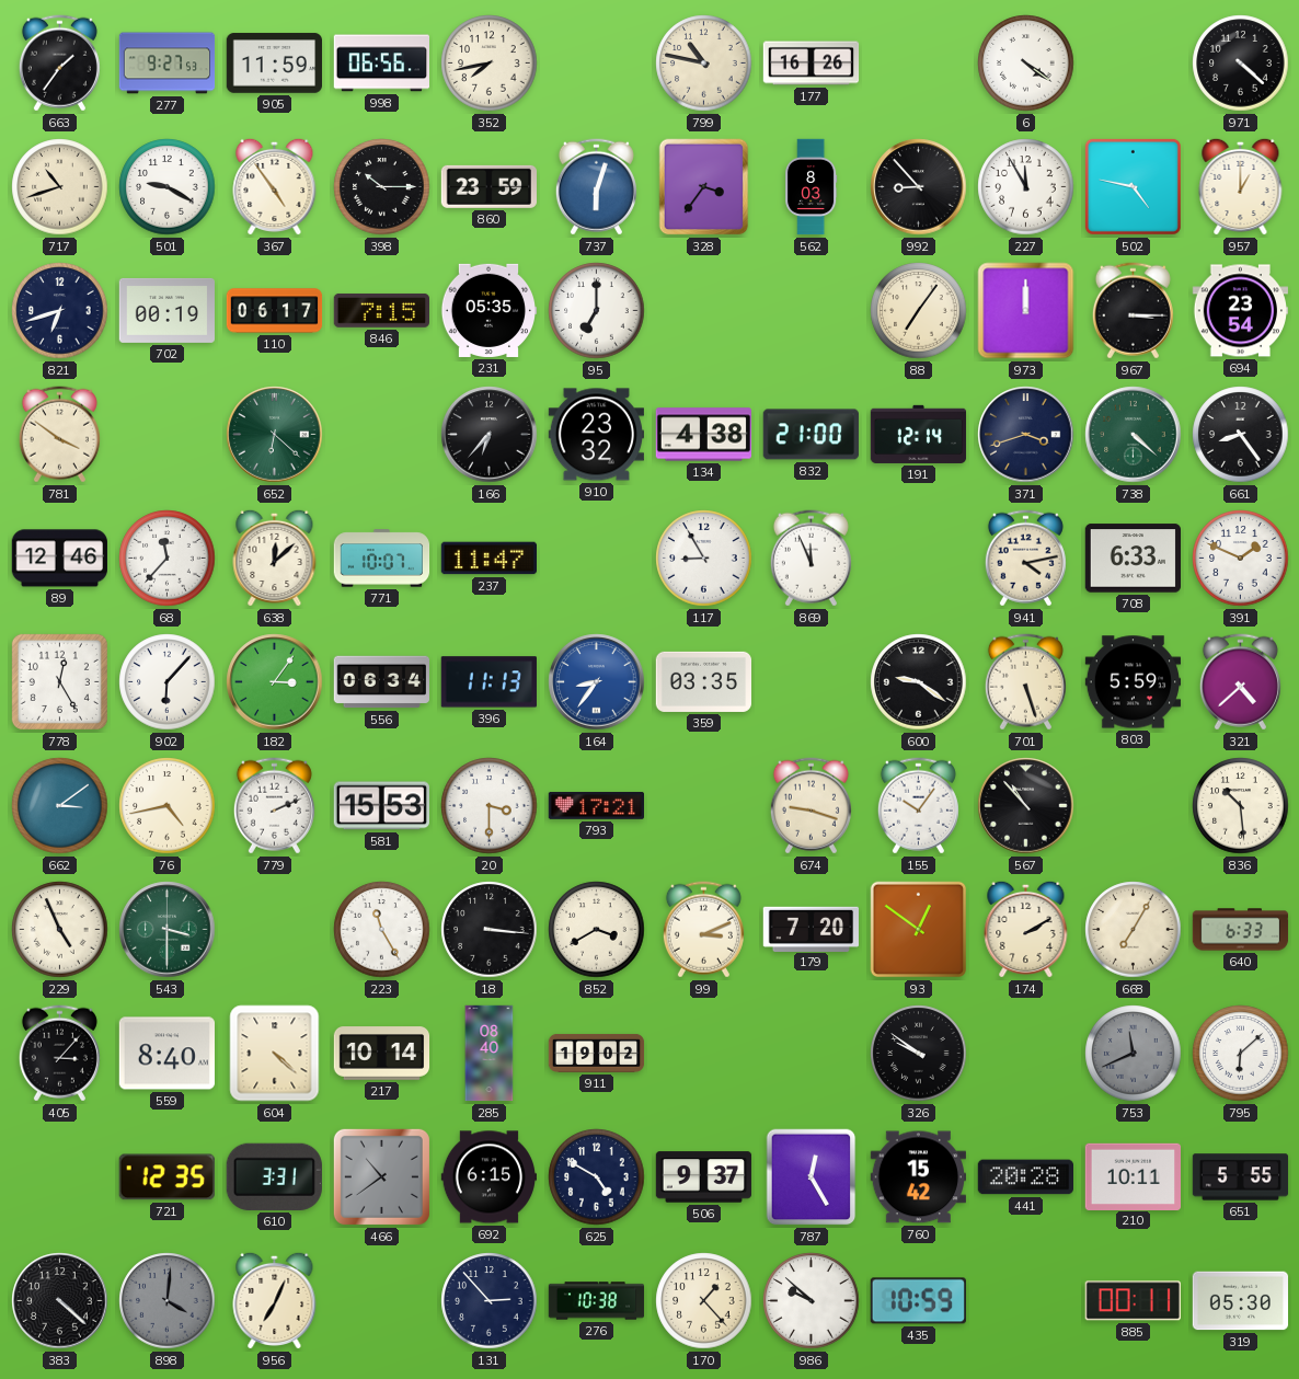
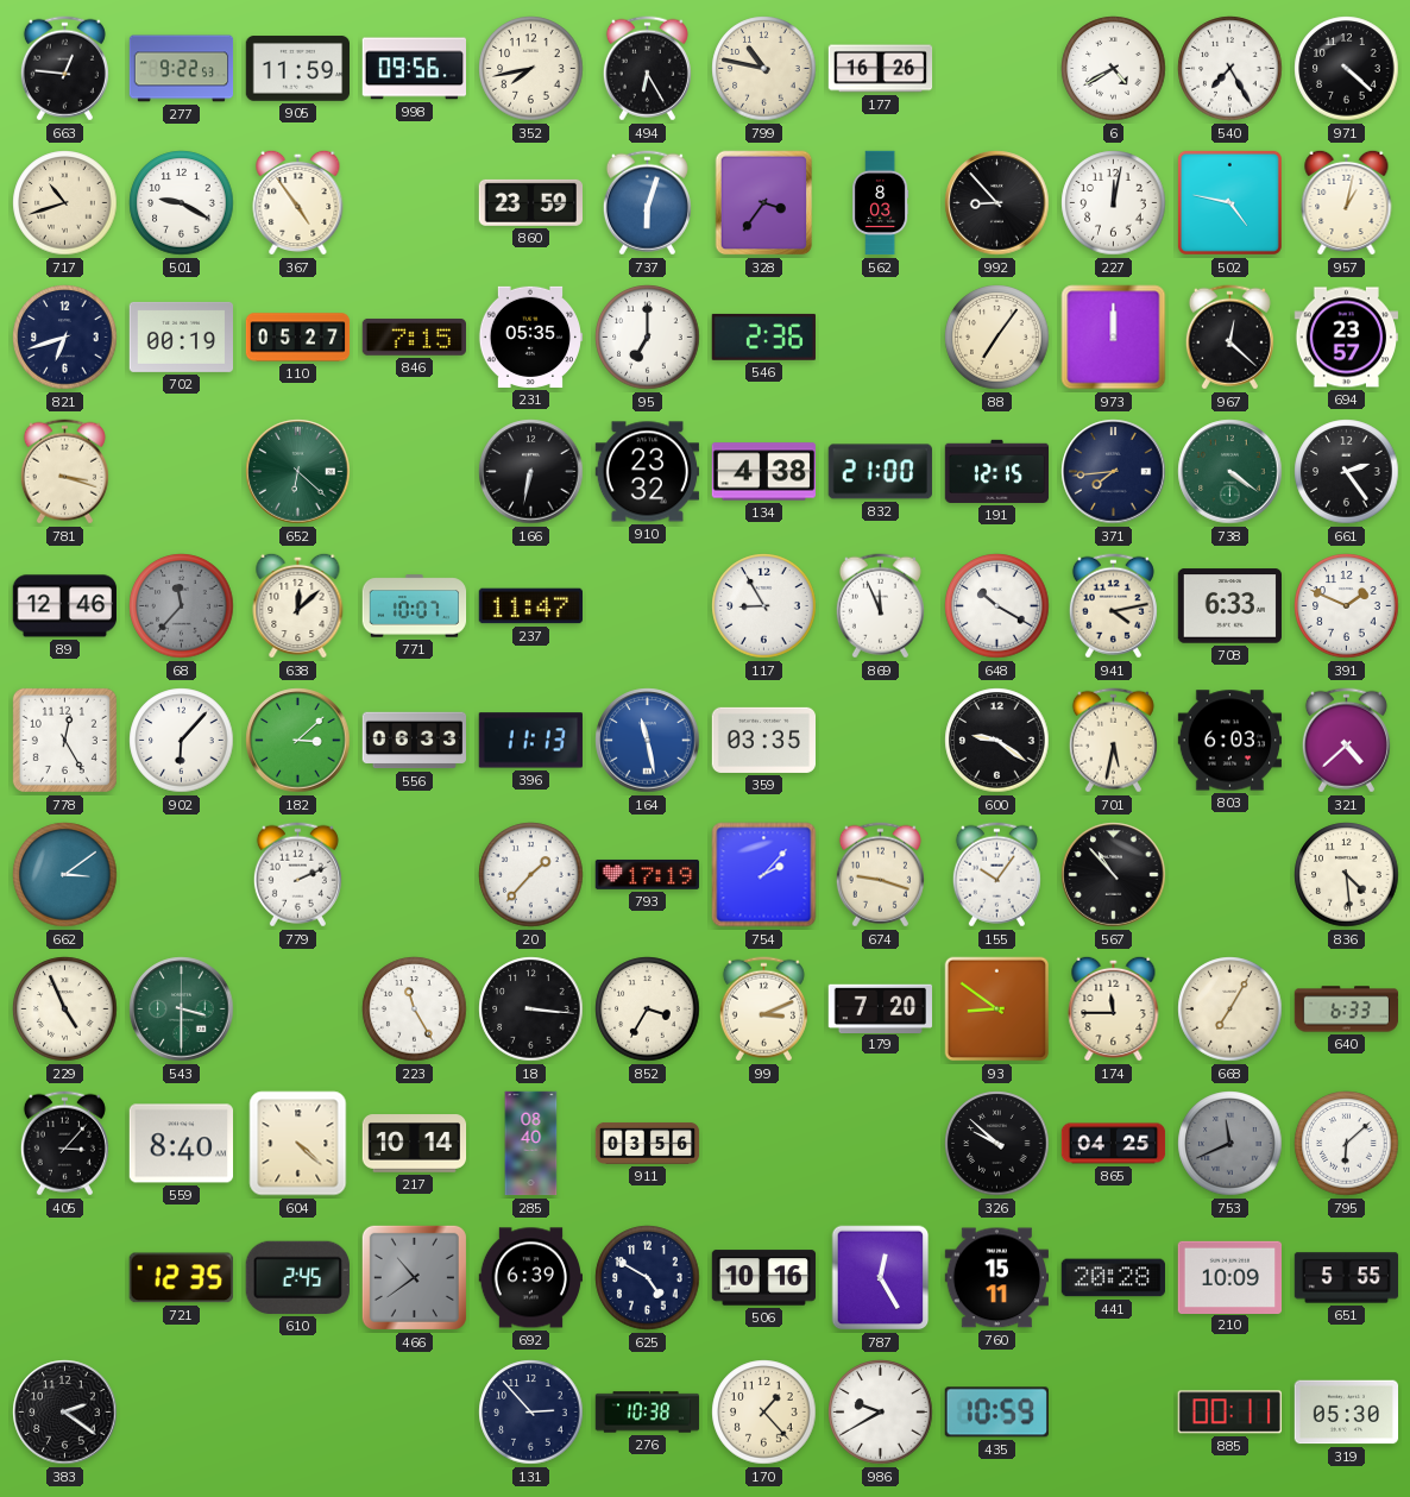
663: 1:36 -> 12:46 (64, 69)
277: 9:27 -> 9:22 (182, 69)
998: 06:56 -> 09:56 (414, 69)
494: none -> 6:25 (647, 69)
6: 4:21 -> 4:40 (1114, 69)
540: none -> 7:25 (1230, 69)
398: 10:15 -> none (382, 187)
227: 11:55 -> 12:02 (1114, 203)
957: 1:00 -> 1:02 (1347, 202)
110: 06:17 -> 05:27 (298, 338)
546: none -> 2:36 (763, 336)
967: 3:15 -> 12:22 (1229, 338)
694: 23:54 -> 23:57 (1346, 338)
781: 3:51 -> 3:18 (64, 472)
166: 6:37 -> 6:32 (531, 472)
191: 12:14 -> 12:15 (997, 471)
371: 3:42 -> 7:44 (1114, 472)
738: 4:22 -> 4:21 (1230, 472)
661: 8:24 -> 2:24 (1347, 472)
68 dial: white -> grey (182, 606)
648: none -> 10:20 (997, 606)
182: 3:06 -> 3:08 (298, 741)
556: 06:34 -> 06:33 (414, 741)
164: 8:36 -> 11:28 (648, 741)
701: 5:27 -> 5:32 (1113, 741)
803: 5:59 -> 6:03 (1230, 741)
76: 4:43 -> none (168, 806)
581: 15:53 -> none (381, 806)
20: 3:30 -> 1:37 (531, 875)
793: 17:21 -> 17:19 (647, 874)
754: none -> 2:07 (764, 875)
836: 10:29 -> 4:29 (1347, 875)
852: 3:40 -> 3:35 (648, 1009)
93: 12:51 -> 8:51 (997, 1009)
174: 2:10 -> 11:45 (1114, 1008)
911: 19:02 -> 03:56 (648, 1144)
326: 9:51 -> 9:52 (997, 1144)
865: none -> 04:25 (1114, 1144)
610: 3:31 -> 2:45 (297, 1277)
692: 6:15 -> 6:39 (531, 1278)
506: 9:37 -> 10:16 (764, 1278)
760: 15:42 -> 15:11 (996, 1278)
210: 10:11 -> 10:09 (1229, 1277)
383: 4:22 -> 2:21 (65, 1413)
898: 4:01 -> none (168, 1301)
956: 7:04 -> none (275, 1300)
986: 9:52 -> 9:40 (881, 1413)
